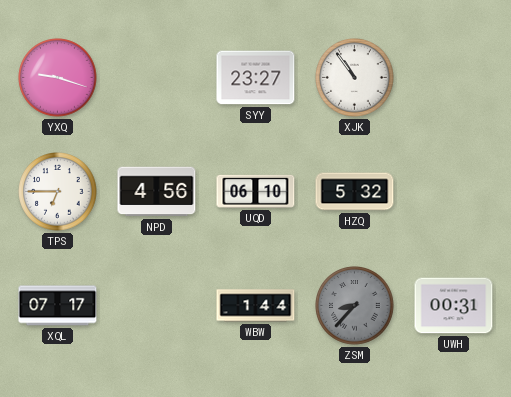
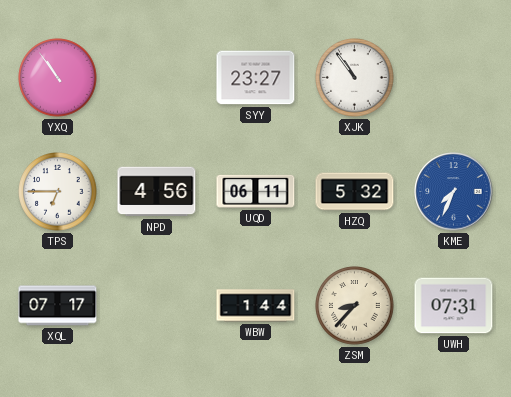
YXQ: 9:18 -> 10:54 (58, 78)
UQD: 06:10 -> 06:11 (256, 191)
KME: none -> 7:34 (454, 192)
ZSM dial: grey -> cream (355, 306)
UWH: 00:31 -> 07:31 (454, 306)
